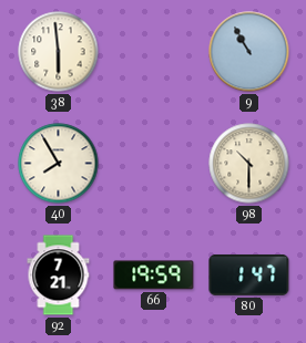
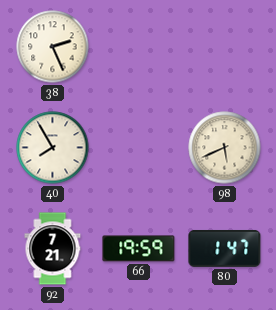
38: 5:59 -> 2:26 (53, 47)
9: 10:55 -> none (249, 52)
98: 10:30 -> 5:41 (225, 148)
